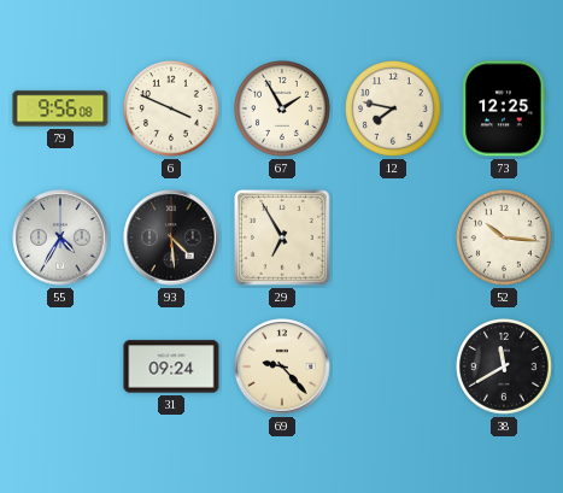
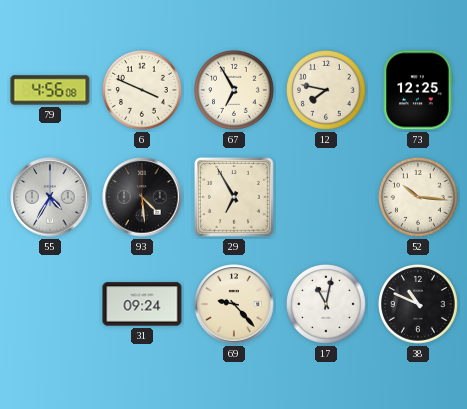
79: 9:56 -> 4:56 (50, 90)
67: 1:55 -> 6:55 (235, 91)
17: none -> 11:02 (327, 305)
38: 11:40 -> 10:49 (419, 305)
